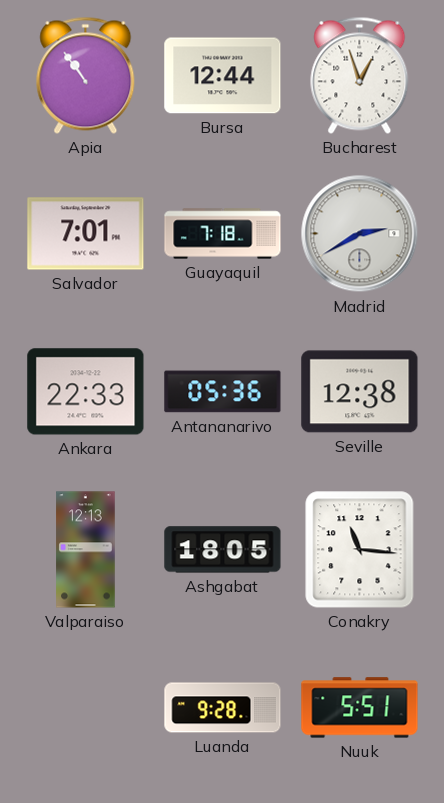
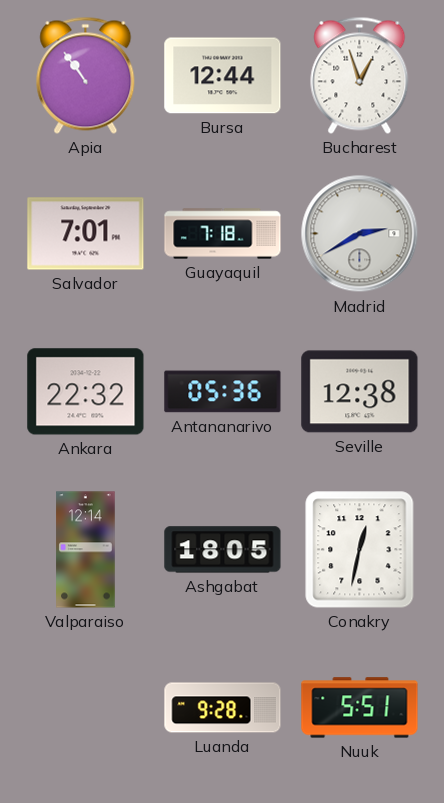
Ankara: 22:33 -> 22:32 (86, 392)
Valparaiso: 12:13 -> 12:14 (86, 550)
Conakry: 11:16 -> 12:32 (360, 550)
